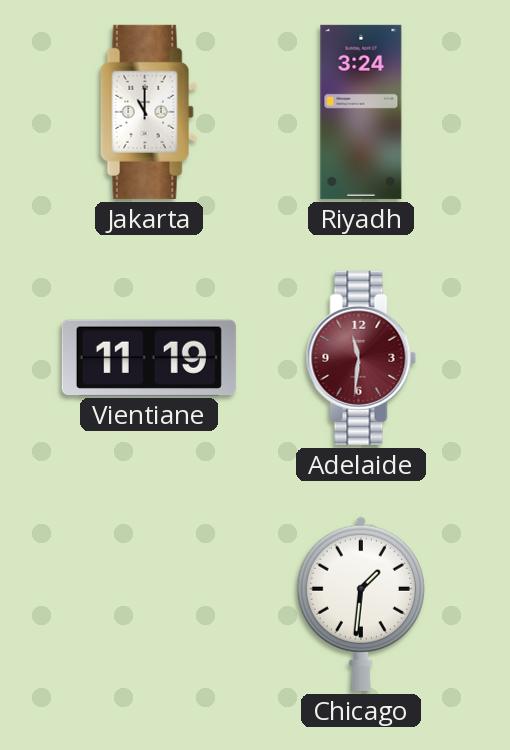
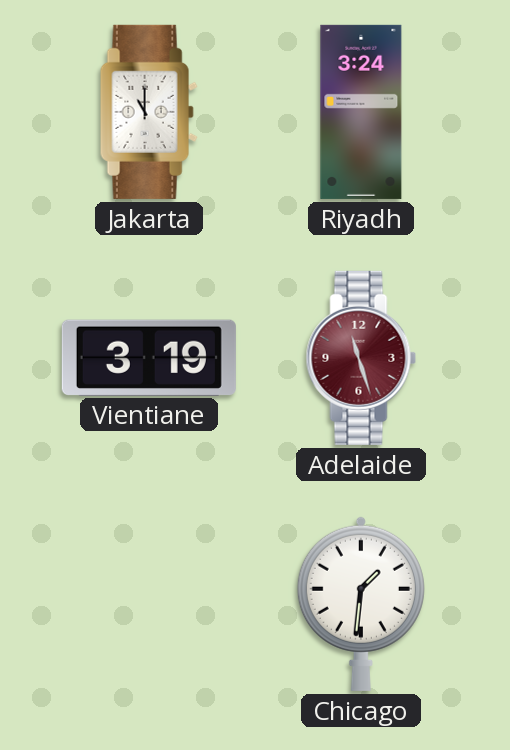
Vientiane: 11:19 -> 3:19 (149, 357)
Adelaide: 11:31 -> 11:27 (361, 358)
